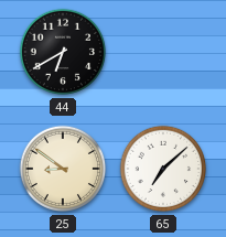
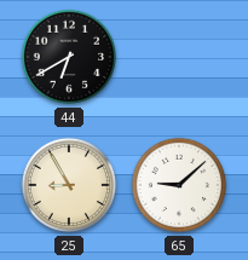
25: 8:51 -> 8:55 (69, 185)
65: 7:08 -> 9:08 (179, 185)
